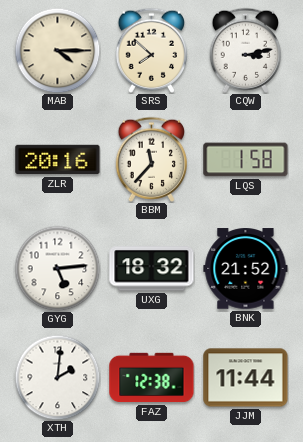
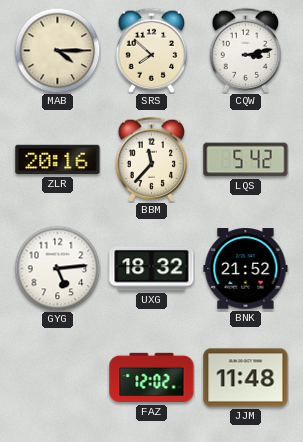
LQS: 1:58 -> 5:42 (246, 160)
XTH: 2:01 -> none (57, 377)
FAZ: 12:38 -> 12:02 (152, 378)
JJM: 11:44 -> 11:48 (246, 378)
